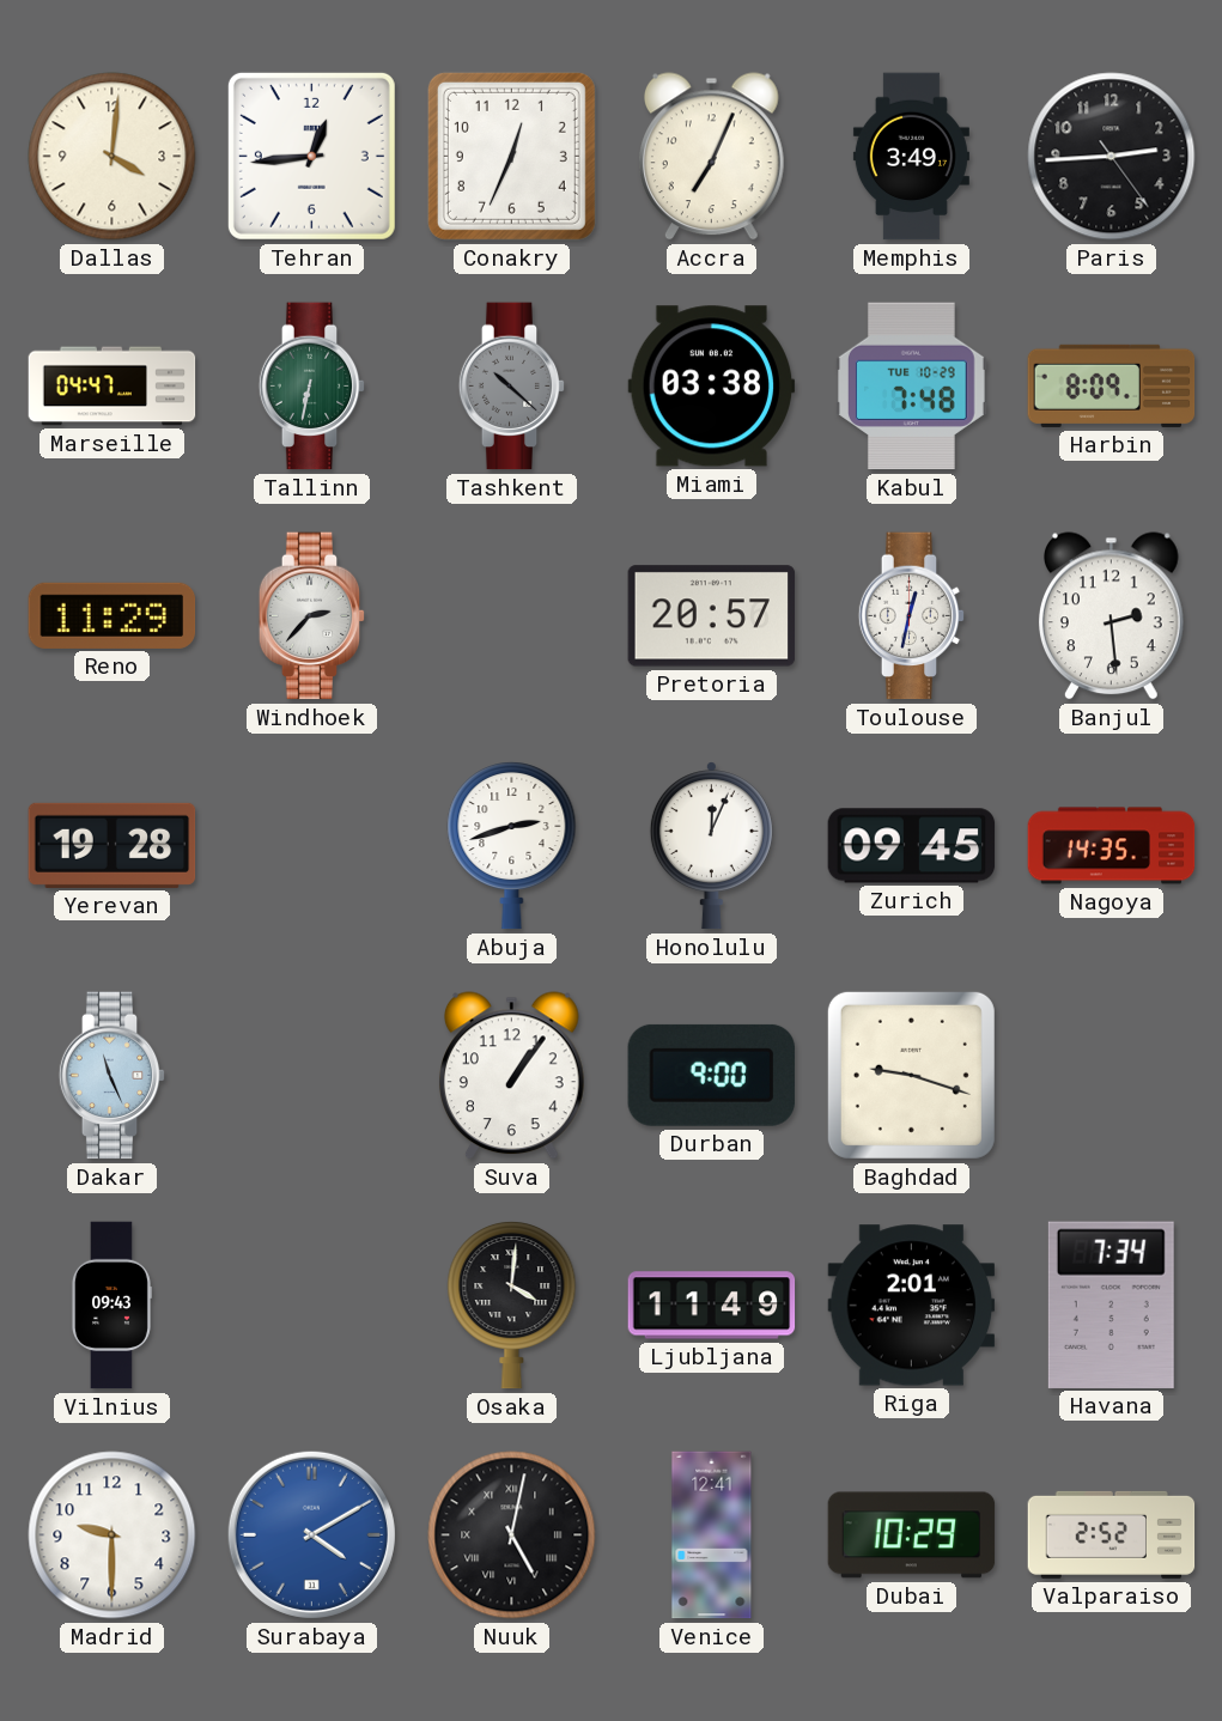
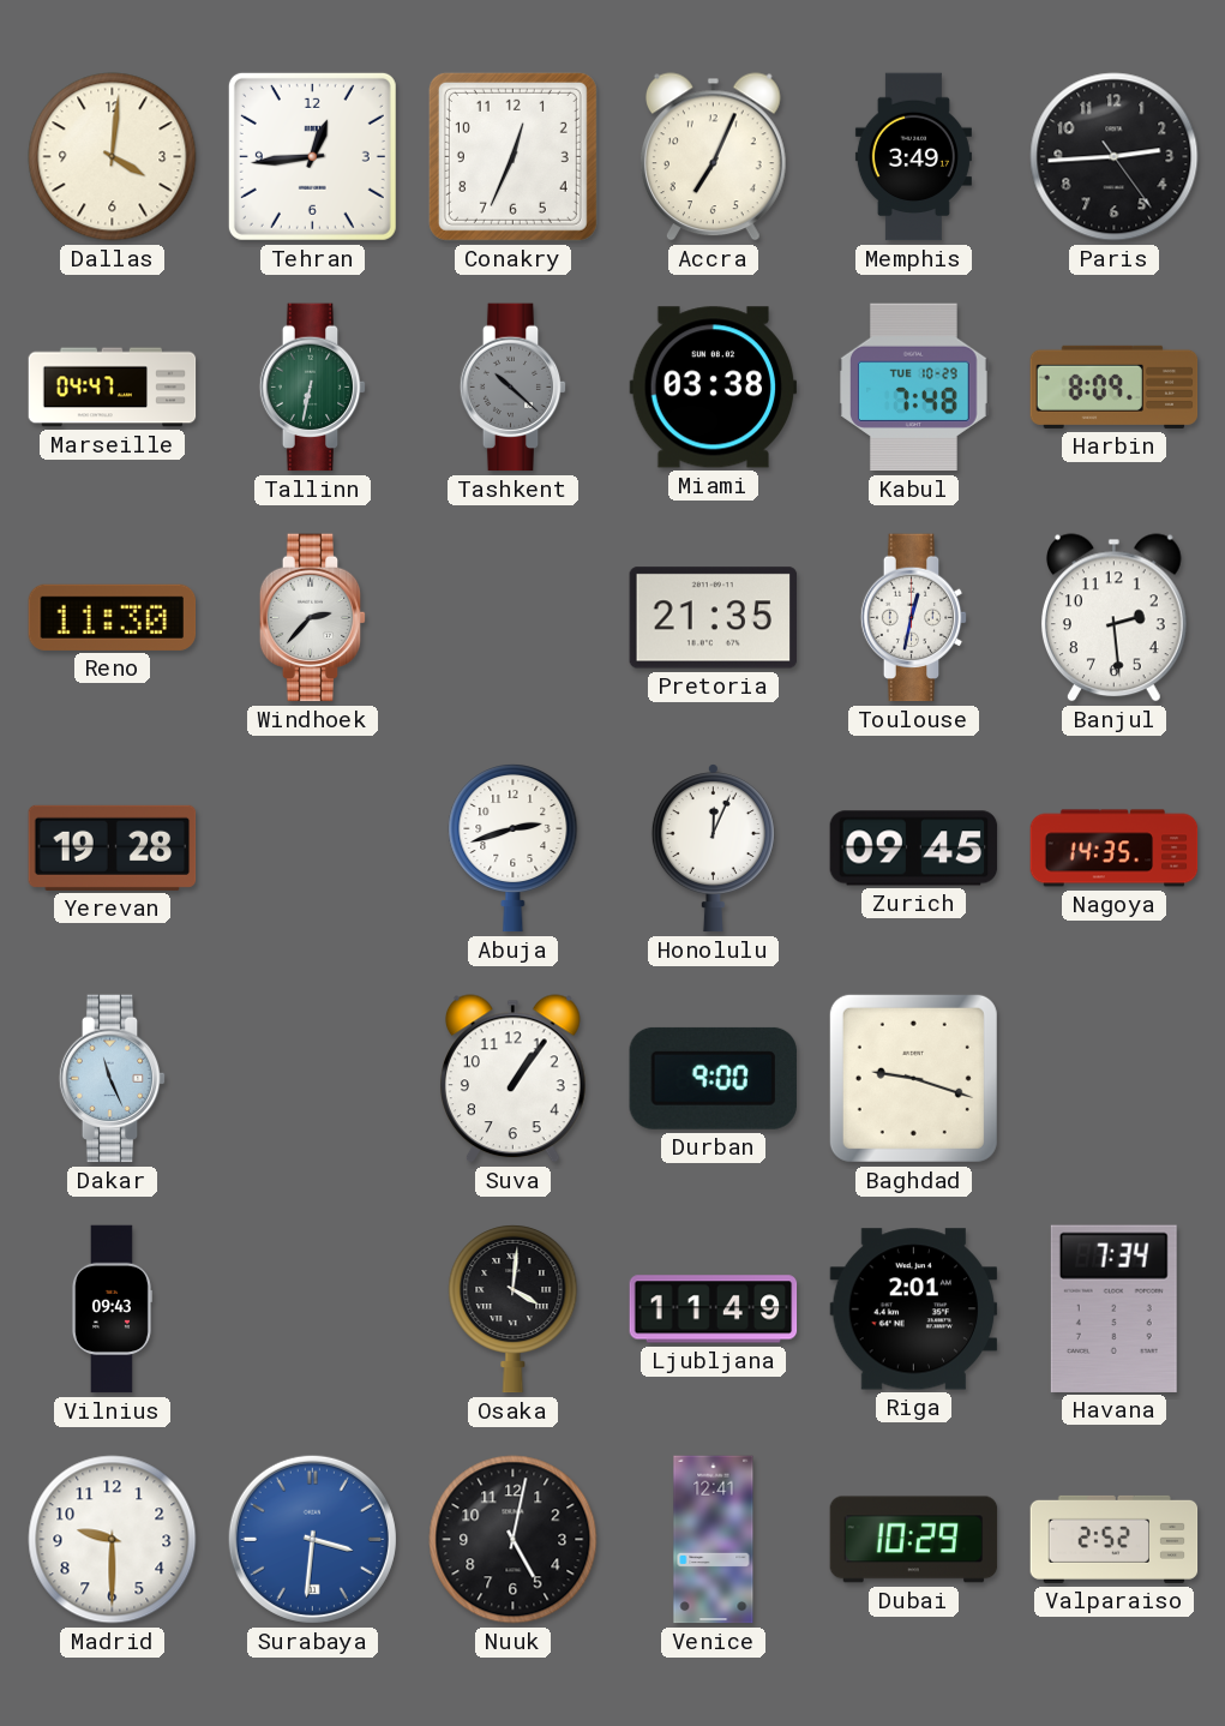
Reno: 11:29 -> 11:30 (113, 617)
Pretoria: 20:57 -> 21:35 (714, 618)
Surabaya: 4:10 -> 3:31 (312, 1539)
Nuuk numerals: Roman -> Arabic (514, 1540)
